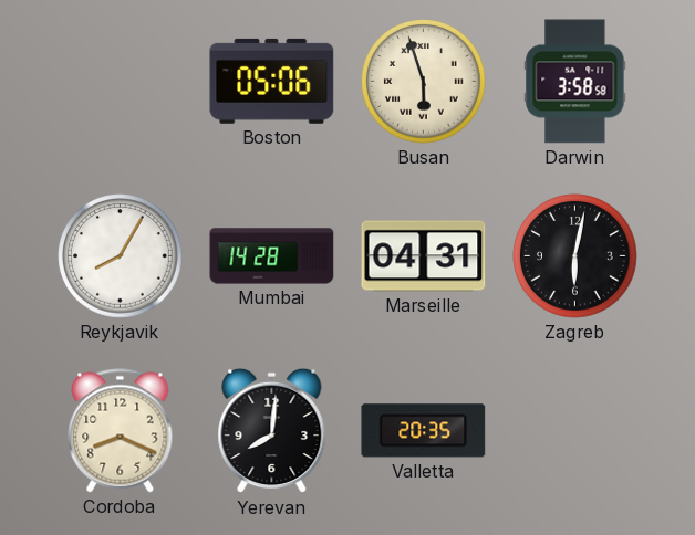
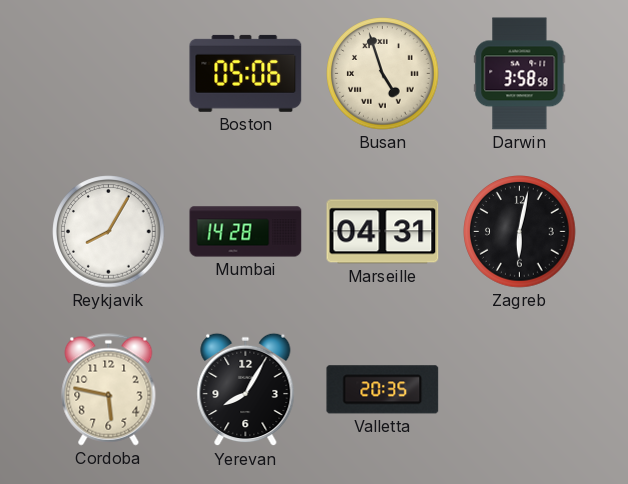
Busan: 5:57 -> 4:57 (383, 74)
Cordoba: 8:19 -> 5:47 (109, 390)
Yerevan: 8:01 -> 8:05 (246, 390)
